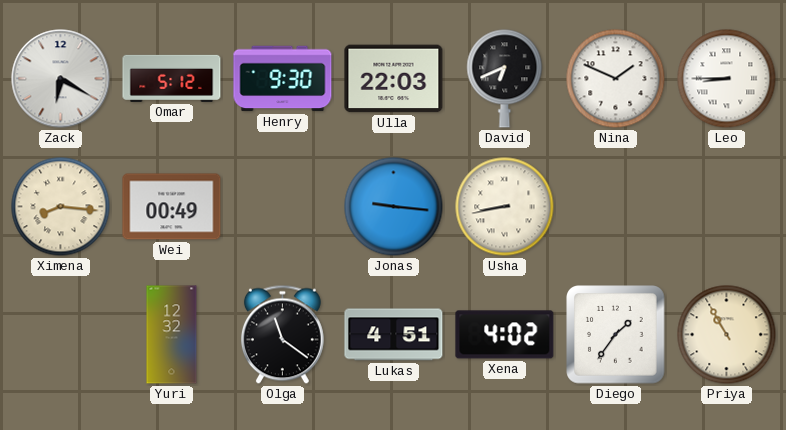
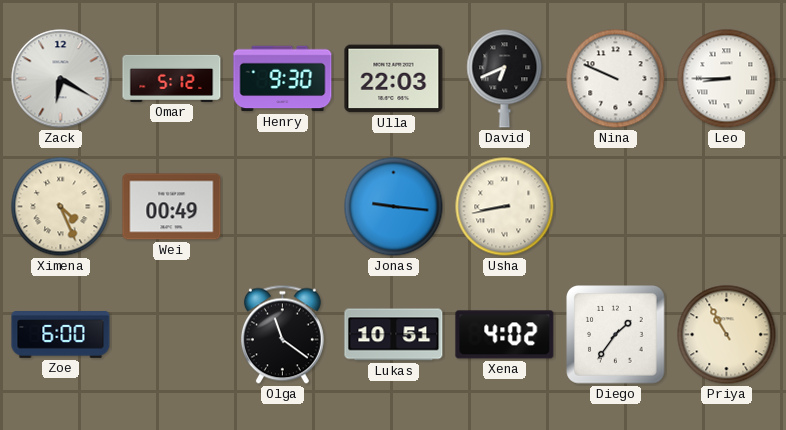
Nina: 1:49 -> 9:49 (616, 79)
Ximena: 8:16 -> 4:26 (61, 207)
Zoe: none -> 6:00 (61, 335)
Yuri: 12:32 -> none (172, 335)
Lukas: 4:51 -> 10:51 (394, 335)
